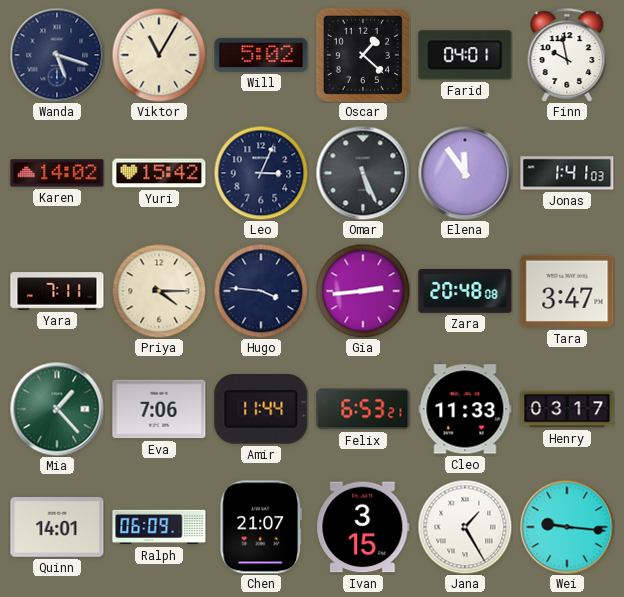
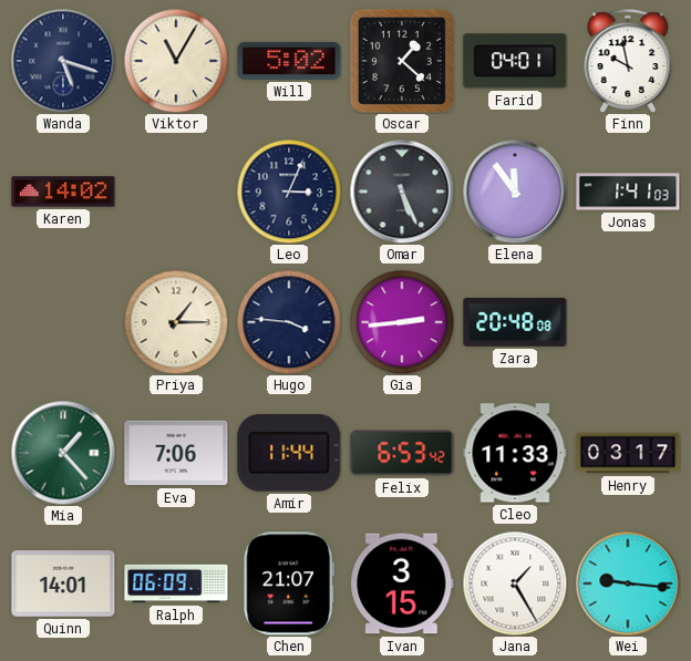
Yuri: 15:42 -> none (159, 173)
Yara: 7:11 -> none (57, 291)
Priya: 4:15 -> 1:15 (176, 322)
Tara: 3:47 -> none (567, 291)
Felix: 6:53:21 -> 6:53:42 (402, 453)
